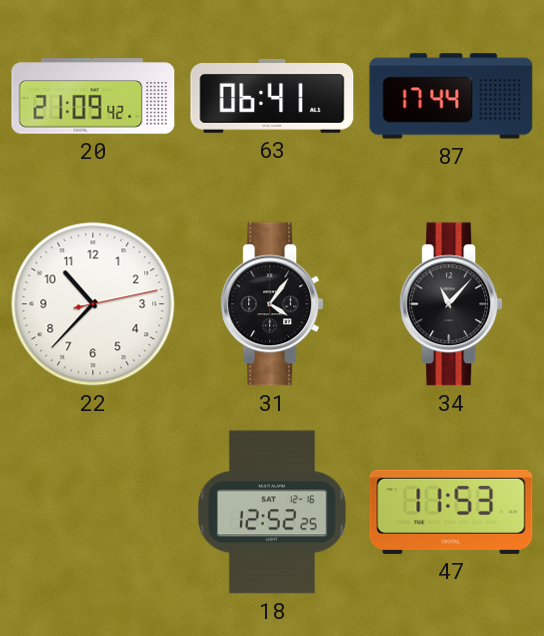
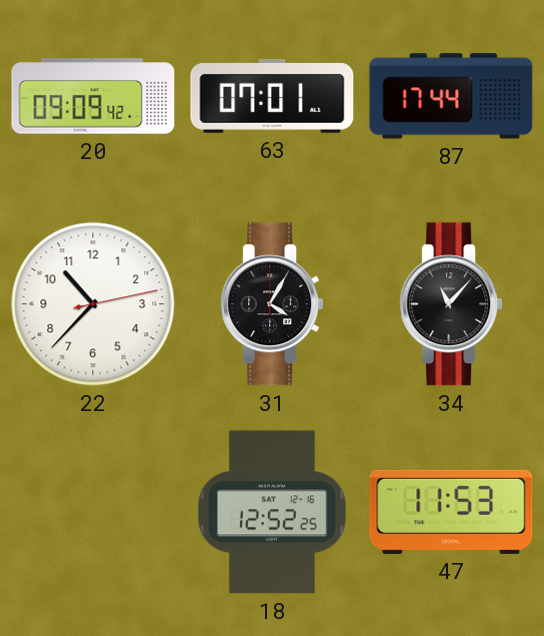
20: 21:09 -> 09:09 (93, 96)
63: 06:41 -> 07:01 (272, 96)
31: 4:06 -> 4:05 (272, 304)
